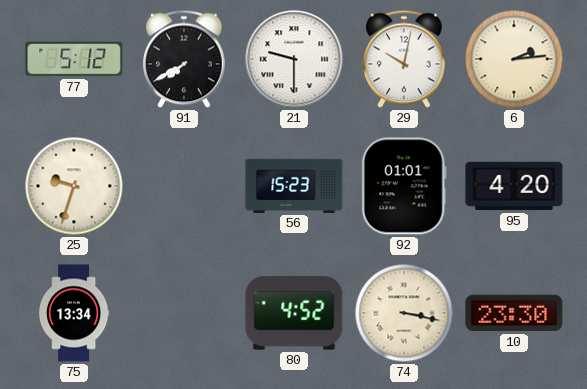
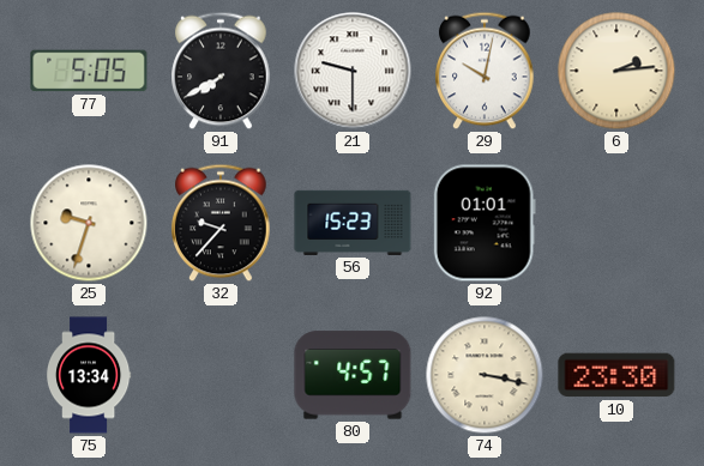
77: 5:12 -> 5:05 (89, 71)
32: none -> 9:37 (221, 223)
95: 4:20 -> none (514, 186)
80: 4:52 -> 4:57 (353, 375)
